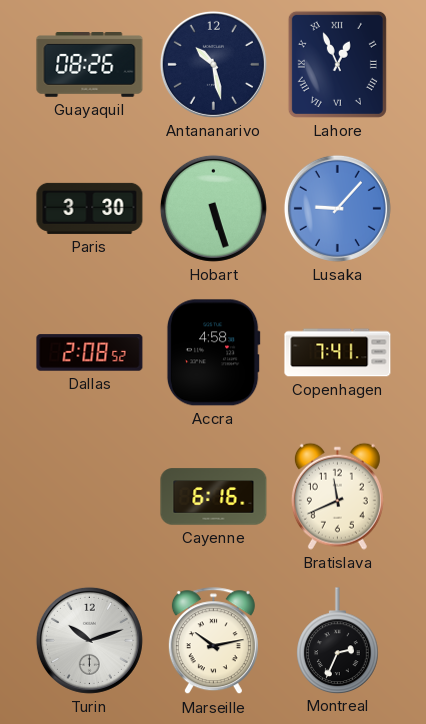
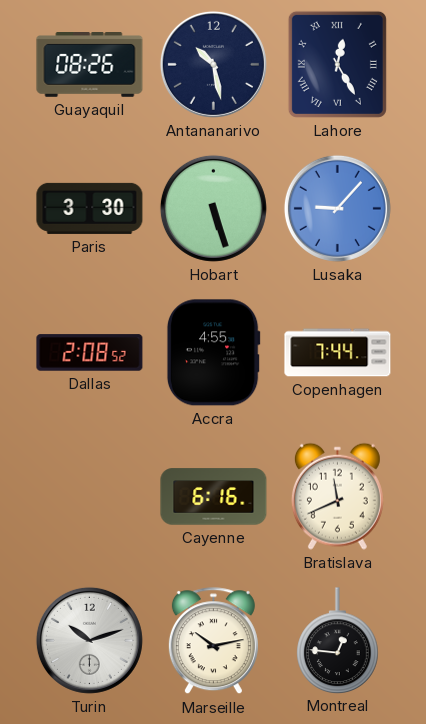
Lahore: 12:56 -> 12:25 (337, 64)
Accra: 4:58 -> 4:55 (213, 353)
Copenhagen: 7:41 -> 7:44 (338, 353)
Montreal: 2:34 -> 12:46 (338, 640)
